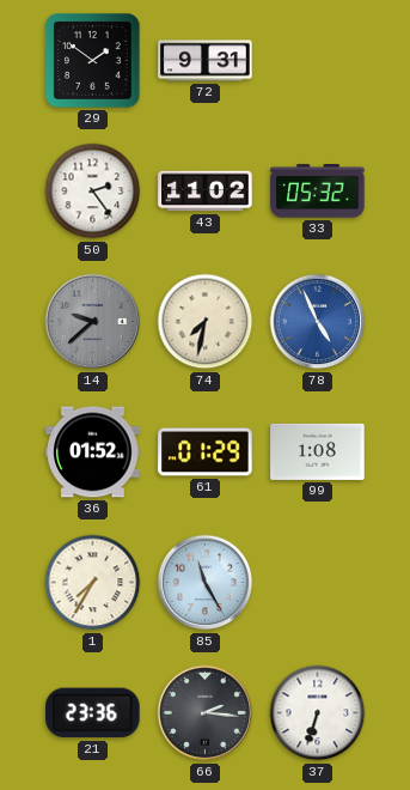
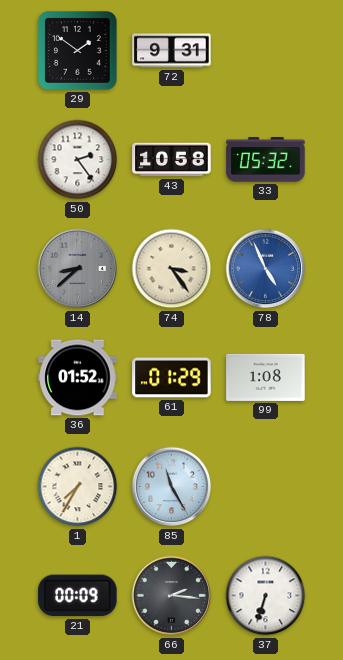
43: 11:02 -> 10:58 (172, 160)
14: 9:38 -> 8:38 (78, 269)
74: 7:32 -> 3:24 (172, 269)
21: 23:36 -> 00:09 (78, 596)
